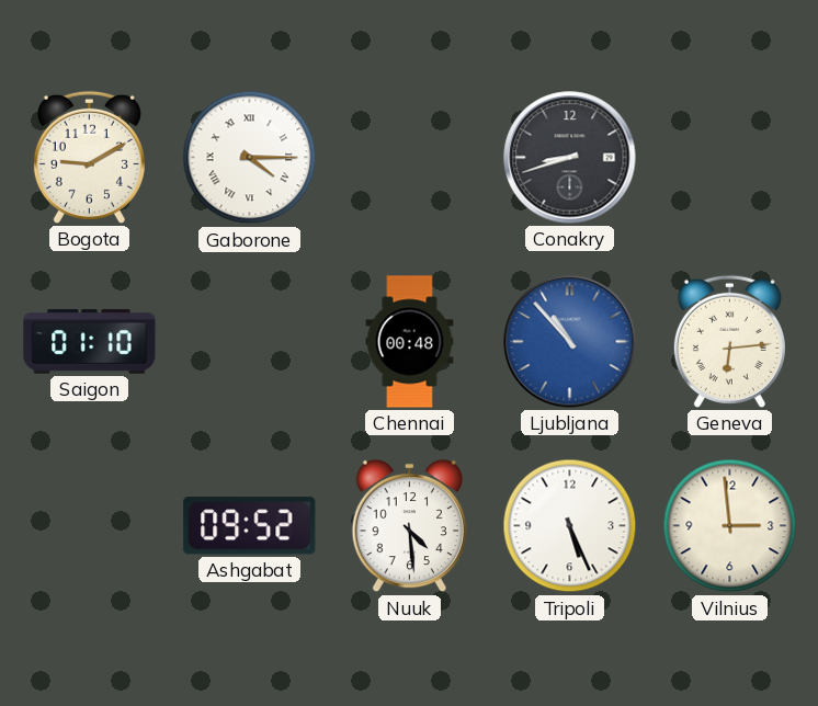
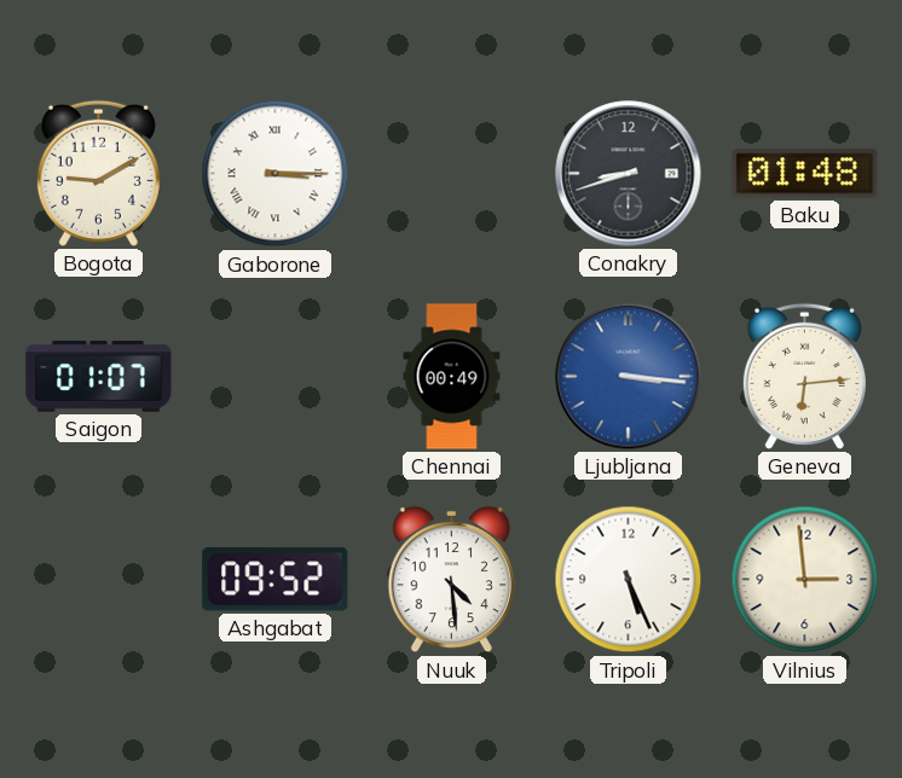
Gaborone: 4:15 -> 3:15 (276, 174)
Baku: none -> 01:48 (805, 174)
Saigon: 01:10 -> 01:07 (99, 377)
Chennai: 00:48 -> 00:49 (452, 377)
Ljubljana: 10:53 -> 3:16 (629, 377)
